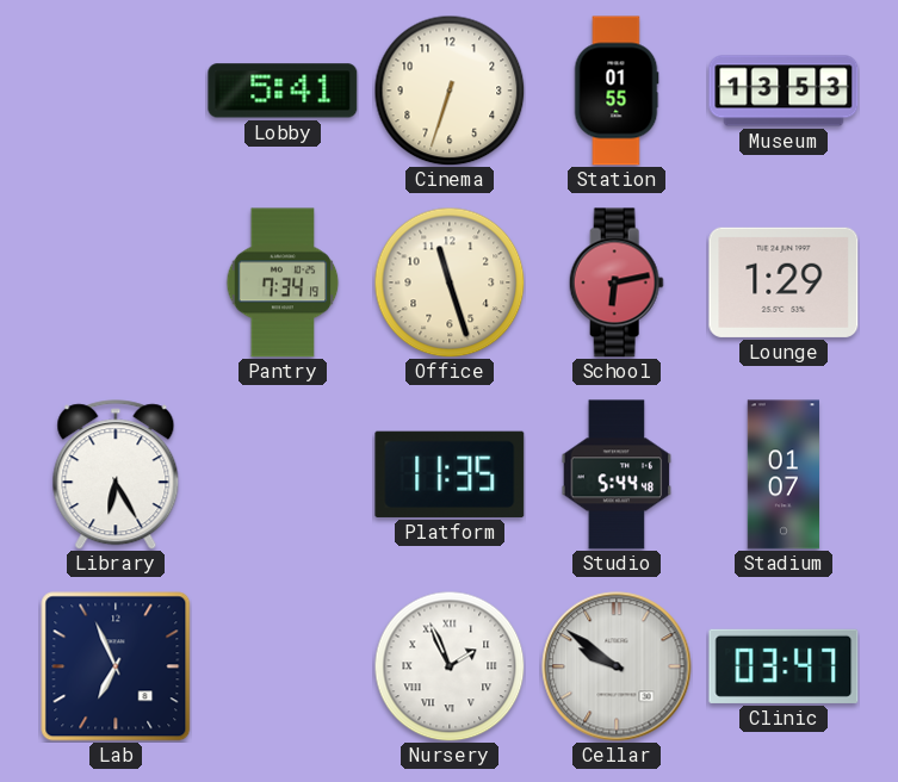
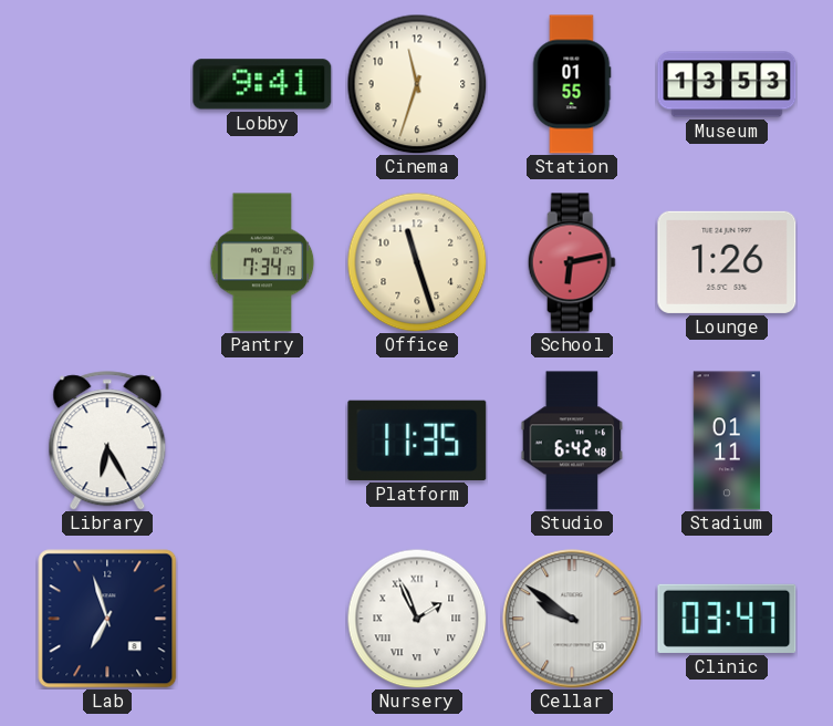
Lobby: 5:41 -> 9:41 (262, 84)
Cinema: 6:33 -> 11:33 (417, 84)
Lounge: 1:29 -> 1:26 (727, 262)
Studio: 5:44 -> 6:42 (572, 440)
Stadium: 01:07 -> 01:11 (726, 440)
Lab: 6:56 -> 6:57 (107, 619)
